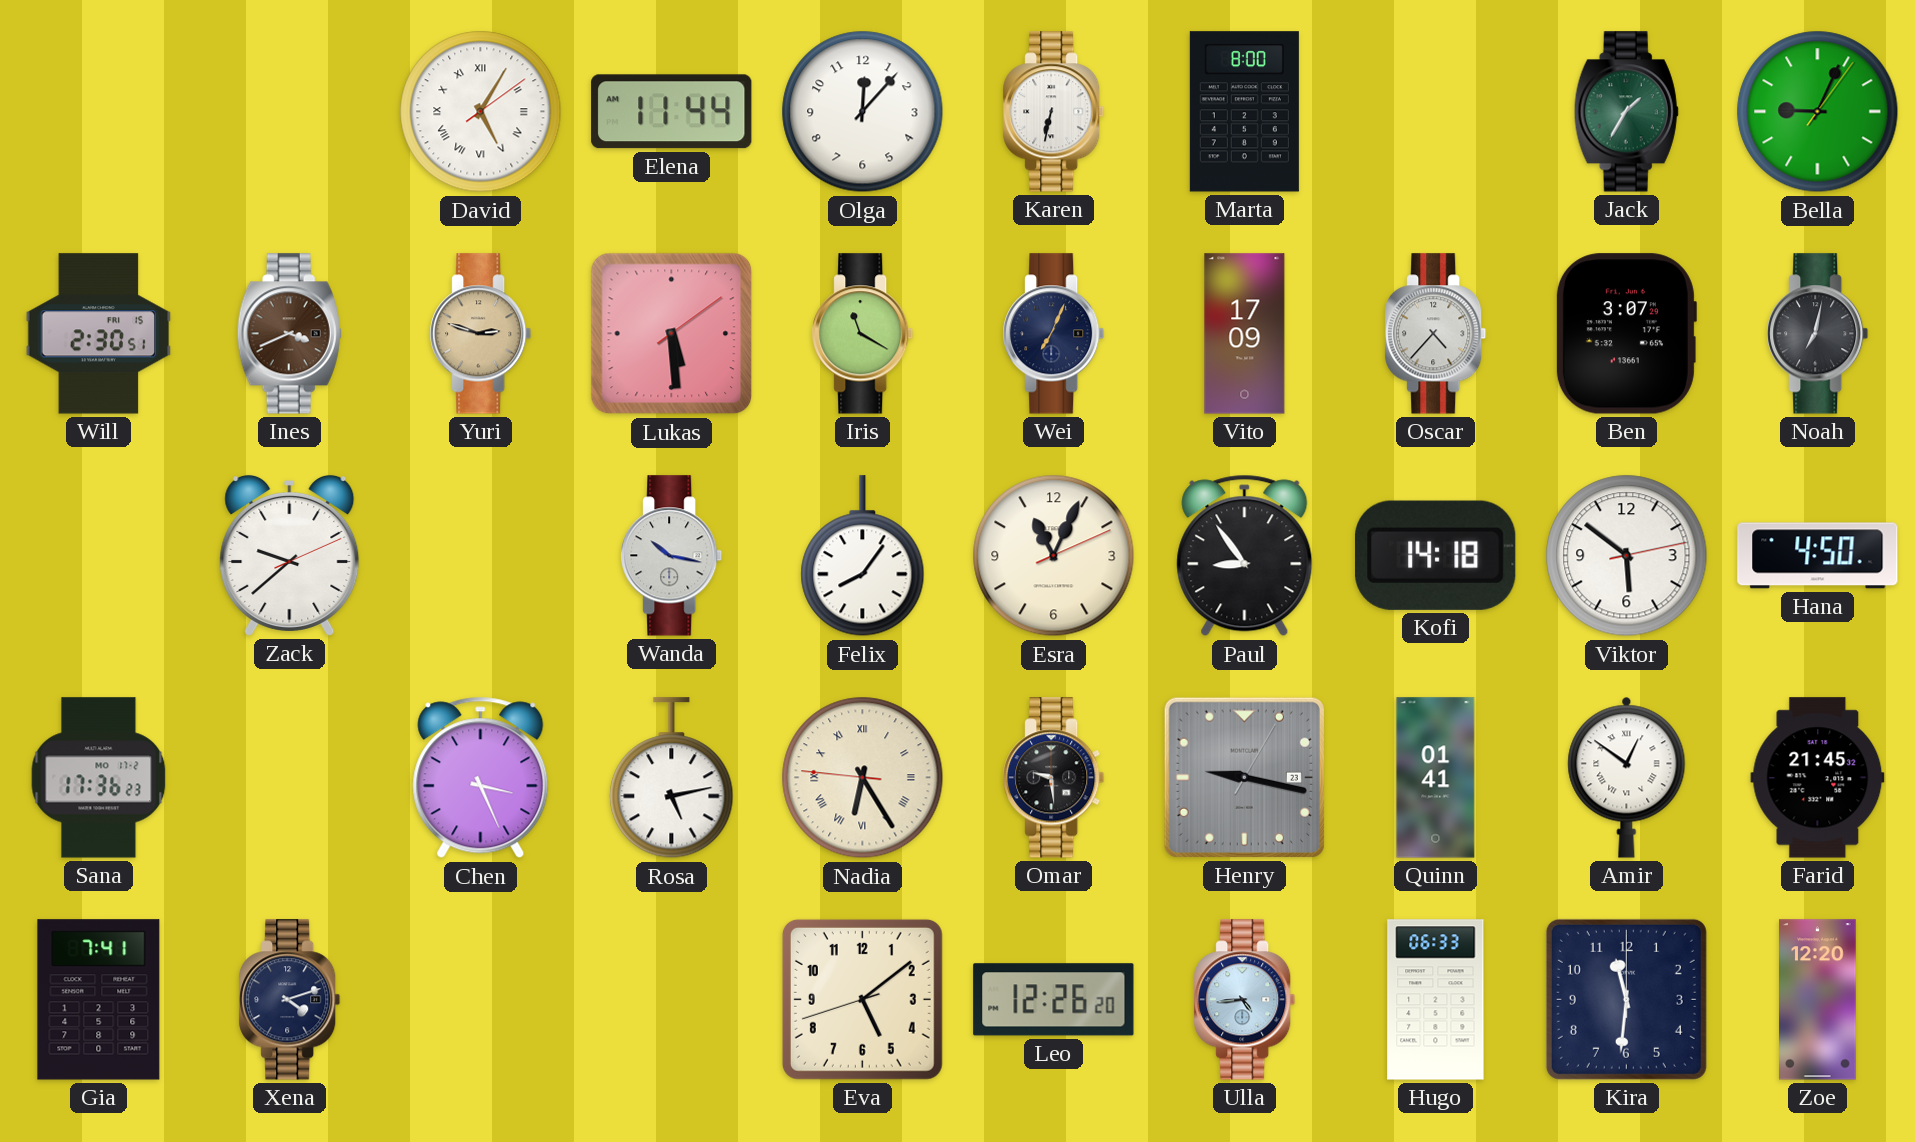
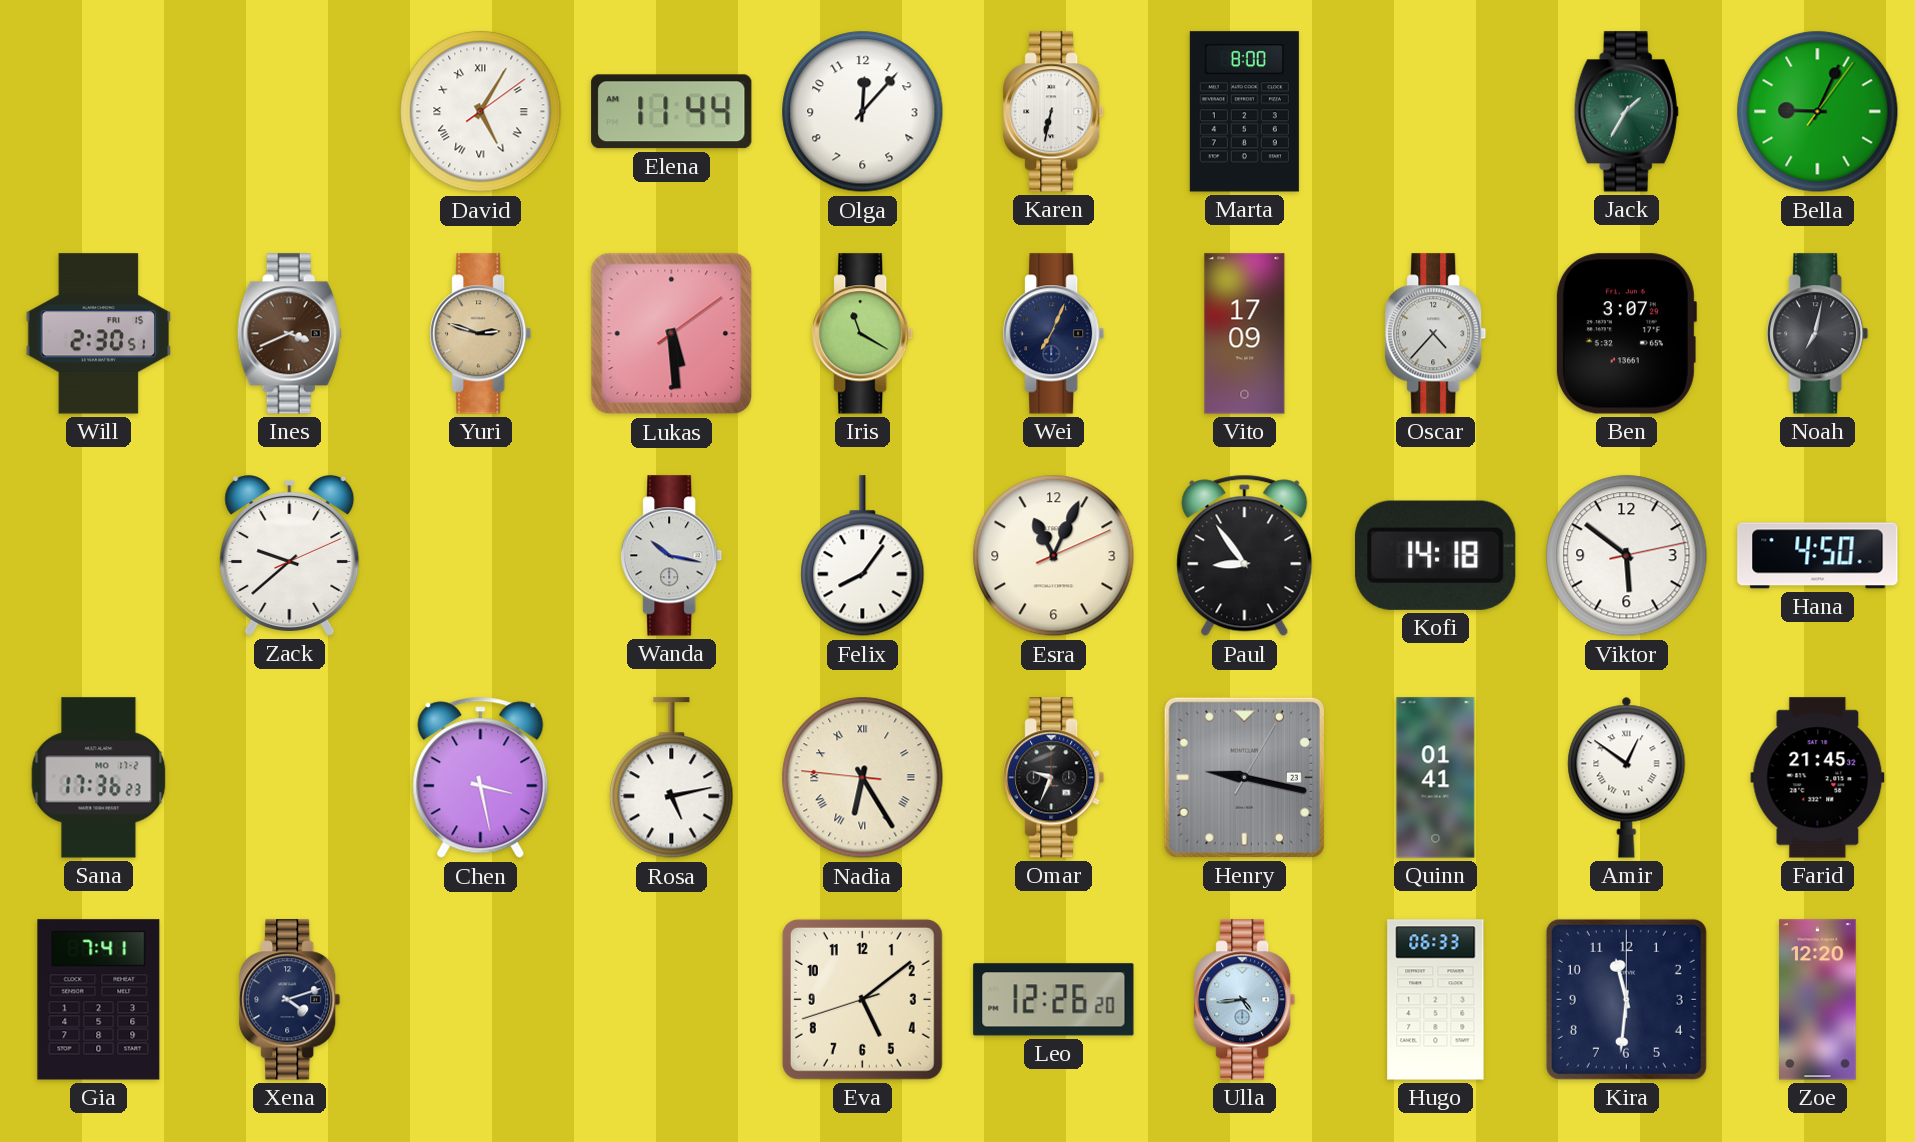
Chen: 3:26 -> 3:28 (481, 778)
Omar: 9:29 -> 9:34 (1054, 778)
